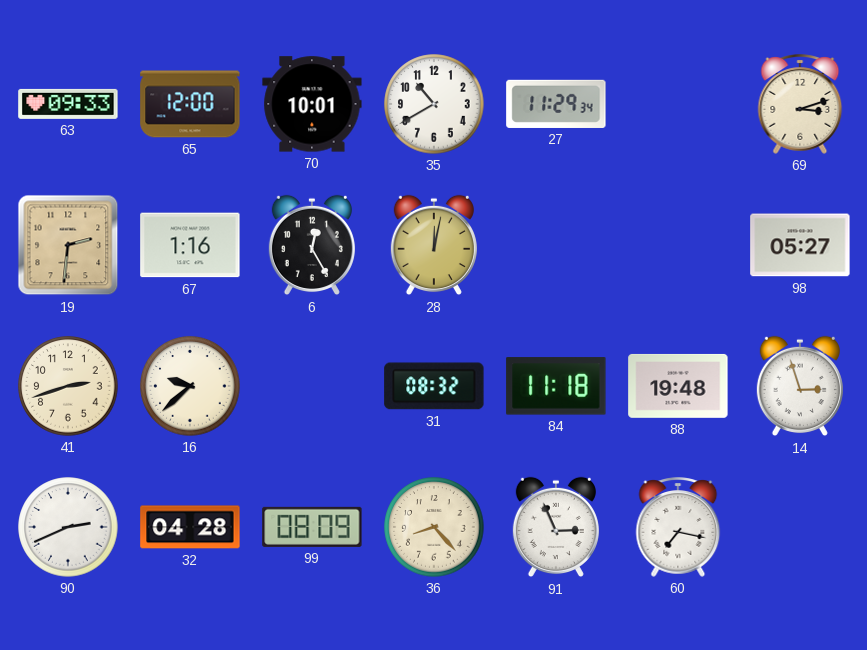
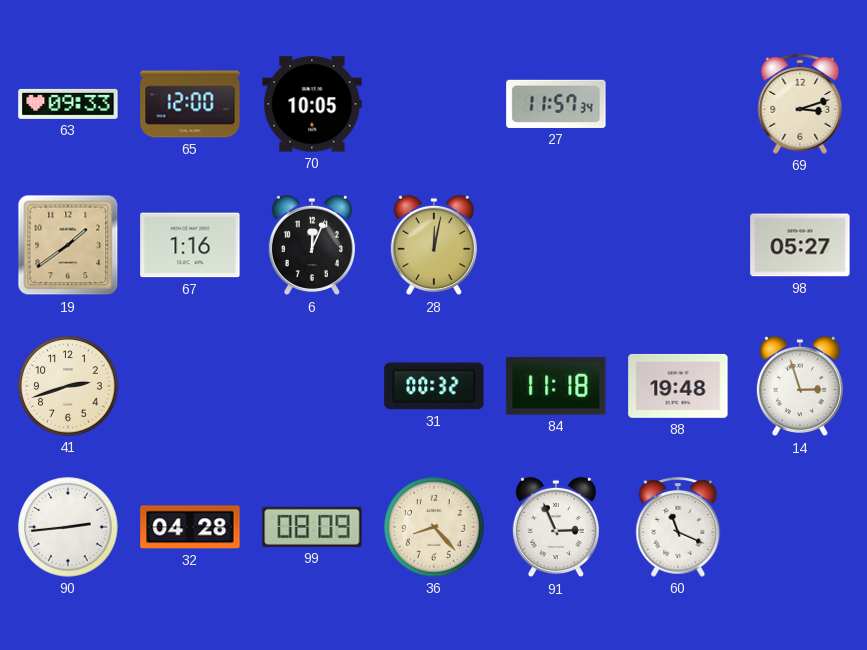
70: 10:01 -> 10:05 (312, 104)
35: 10:40 -> none (434, 104)
27: 11:29 -> 11:57 (556, 104)
19: 2:31 -> 1:39 (68, 245)
6: 12:25 -> 12:04 (312, 245)
16: 9:38 -> none (190, 386)
31: 08:32 -> 00:32 (434, 386)
90: 2:41 -> 2:44 (68, 527)
60: 7:17 -> 11:19 (678, 527)
